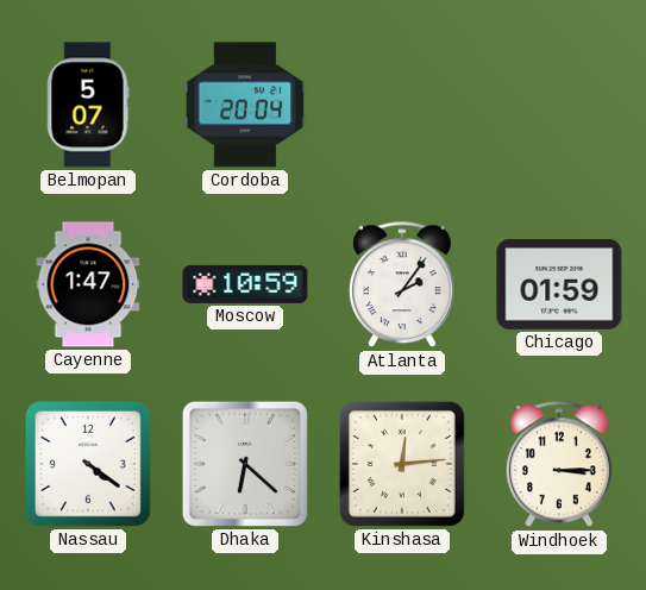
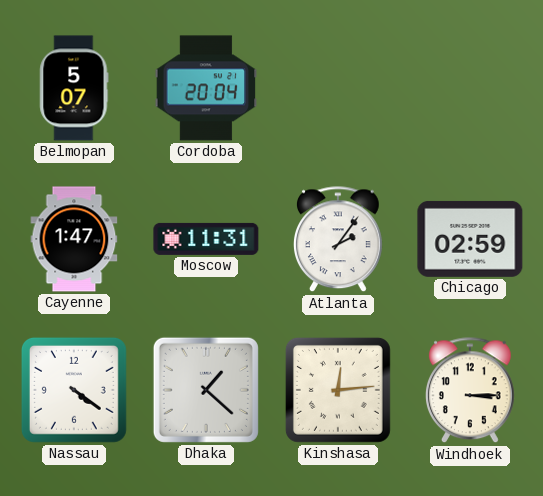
Moscow: 10:59 -> 11:31 (206, 239)
Chicago: 01:59 -> 02:59 (470, 239)
Dhaka: 6:22 -> 1:22 (206, 390)
